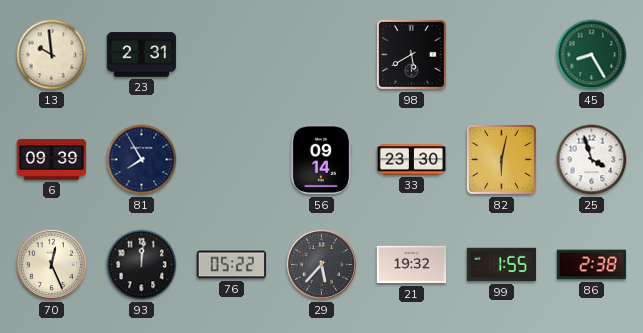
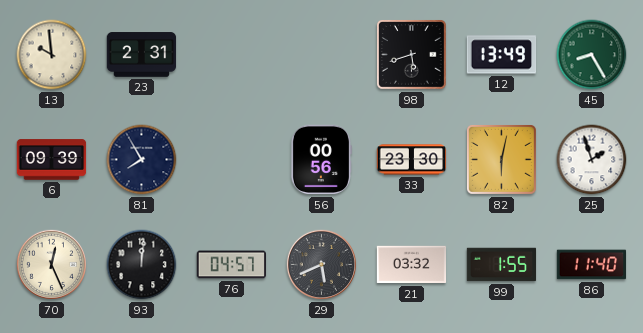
98: 5:40 -> 5:42 (412, 55)
12: none -> 13:49 (502, 55)
56: 09:14 -> 00:56 (321, 160)
25: 3:57 -> 1:57 (592, 160)
76: 05:22 -> 04:57 (232, 265)
29: 5:37 -> 5:41 (321, 264)
21: 19:32 -> 03:32 (412, 265)
86: 2:38 -> 11:40 (592, 265)
